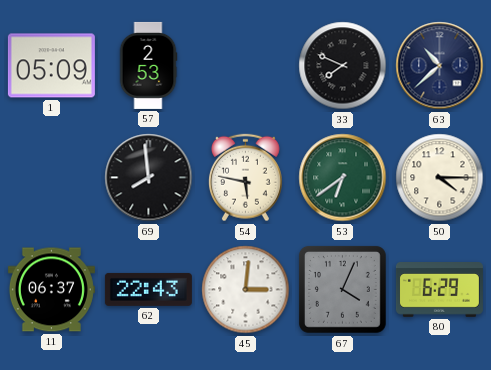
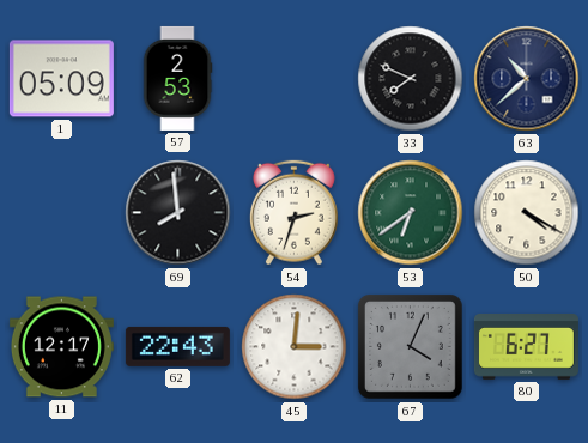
54: 5:47 -> 2:33 (293, 213)
50: 4:15 -> 4:20 (527, 213)
11: 06:37 -> 12:17 (61, 347)
80: 6:29 -> 6:27 (526, 347)
